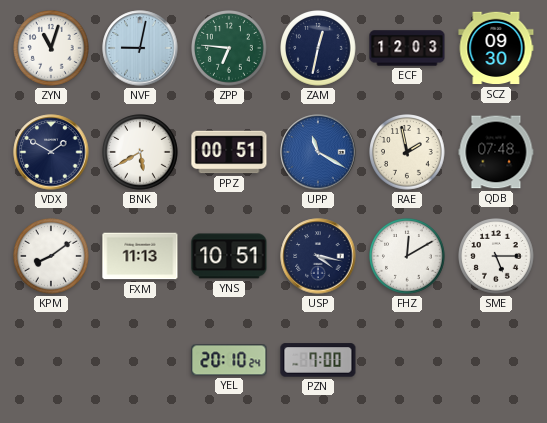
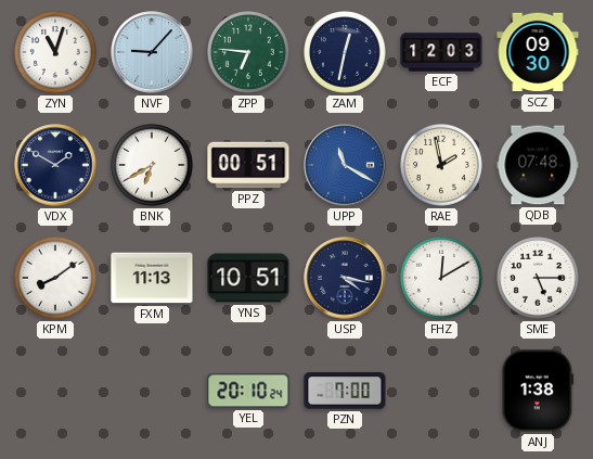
NVF: 9:02 -> 9:07 (152, 52)
BNK: 5:40 -> 6:40 (153, 166)
ANJ: none -> 1:38 (538, 391)
